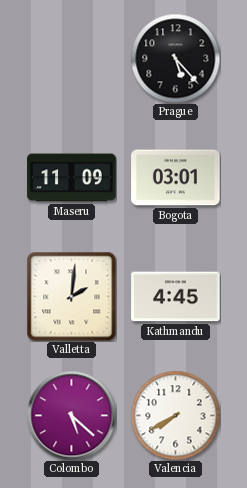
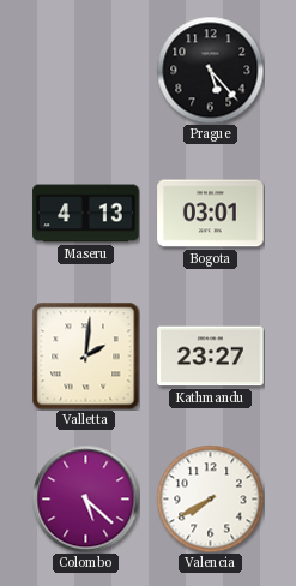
Maseru: 11:09 -> 4:13 (86, 214)
Kathmandu: 4:45 -> 23:27 (211, 357)
